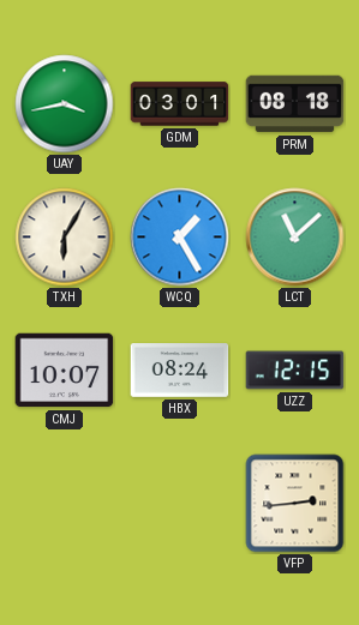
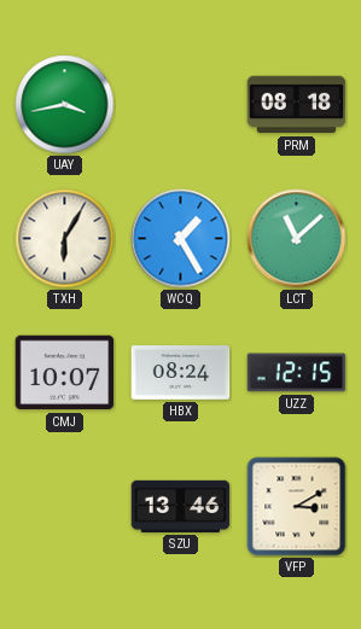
GDM: 03:01 -> none (180, 104)
SZU: none -> 13:46 (181, 506)
VFP: 2:44 -> 3:10 (297, 507)
